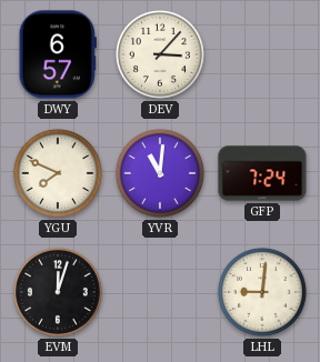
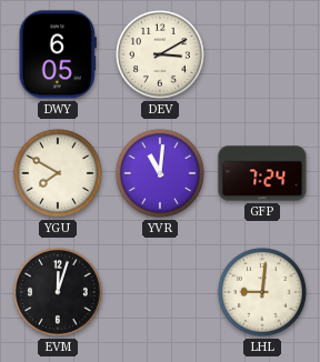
DWY: 6:57 -> 6:05 (58, 54)
DEV: 3:07 -> 3:10 (160, 54)
YGU: 7:49 -> 7:50 (58, 173)
